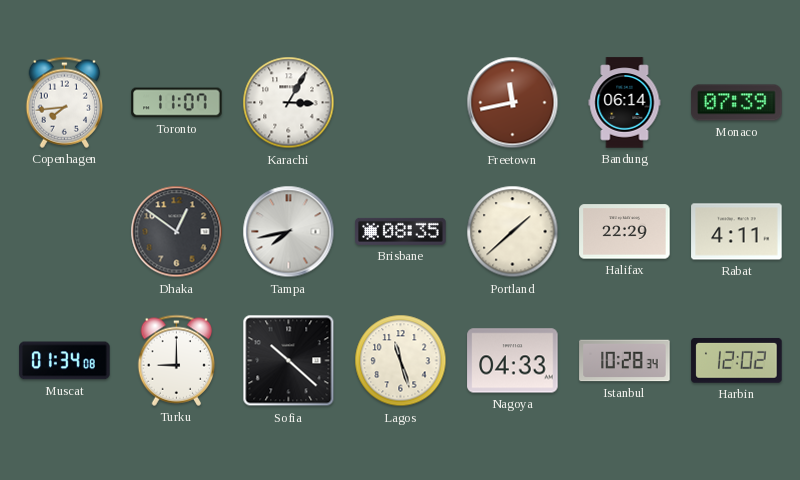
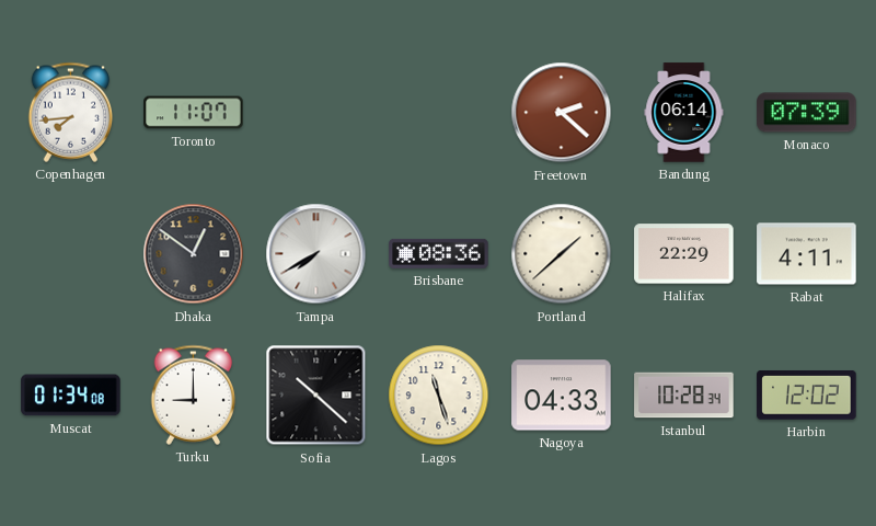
Karachi: 3:05 -> none (289, 103)
Freetown: 11:43 -> 2:22 (562, 113)
Tampa: 7:43 -> 7:40 (316, 254)
Brisbane: 08:35 -> 08:36 (439, 253)
